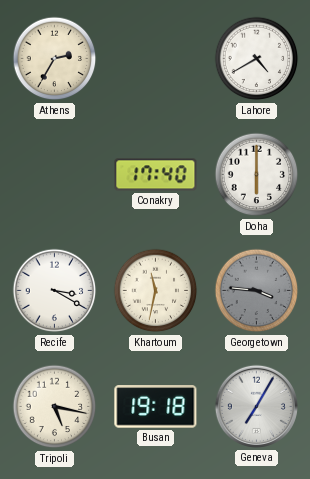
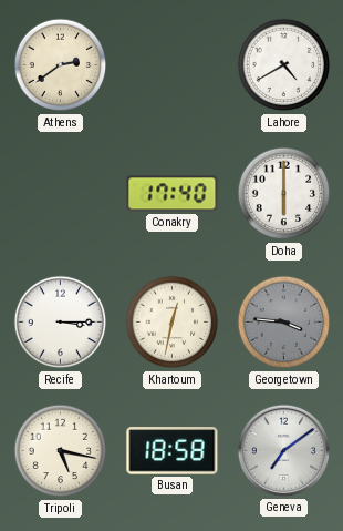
Athens: 2:35 -> 2:39 (61, 65)
Recife: 3:20 -> 3:15 (61, 323)
Khartoum: 11:32 -> 12:32 (173, 323)
Busan: 19:18 -> 18:58 (173, 451)
Geneva: 7:05 -> 7:09 (283, 450)
